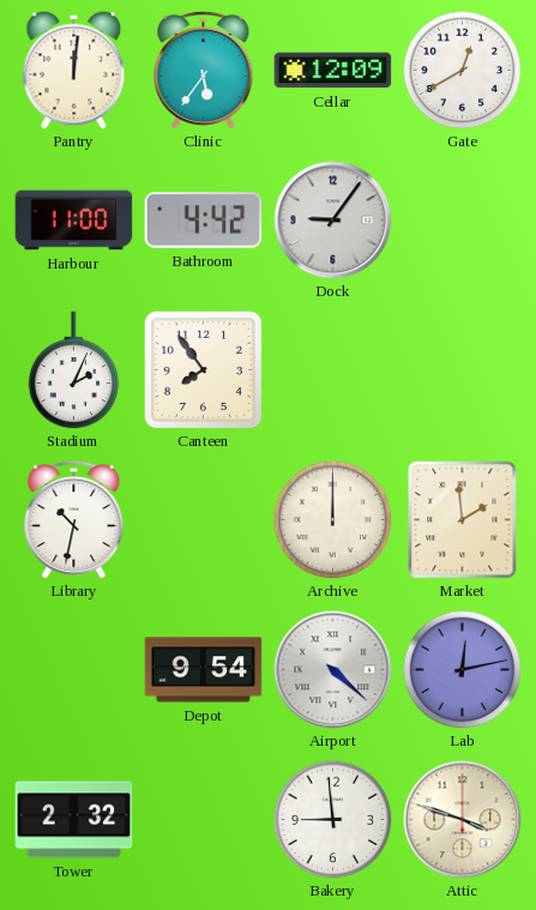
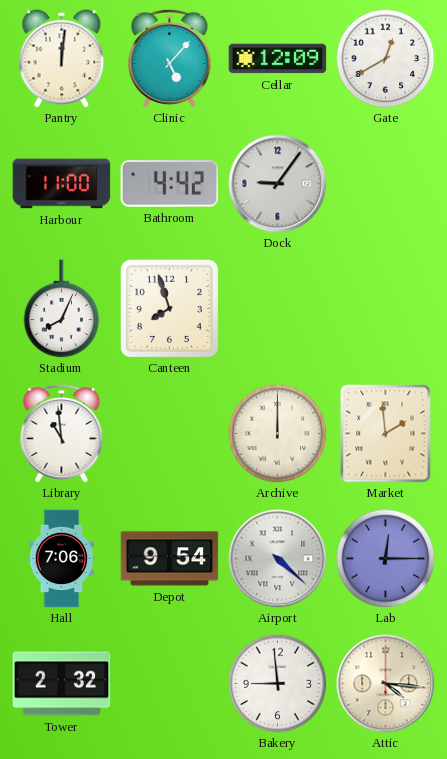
Clinic: 5:36 -> 5:07 (170, 58)
Stadium: 2:04 -> 8:04 (62, 309)
Canteen: 7:54 -> 7:57 (169, 308)
Library: 10:32 -> 10:59 (62, 433)
Hall: none -> 7:06 (62, 559)
Lab: 12:13 -> 12:15 (386, 559)
Attic: 3:48 -> 4:16 (386, 684)
